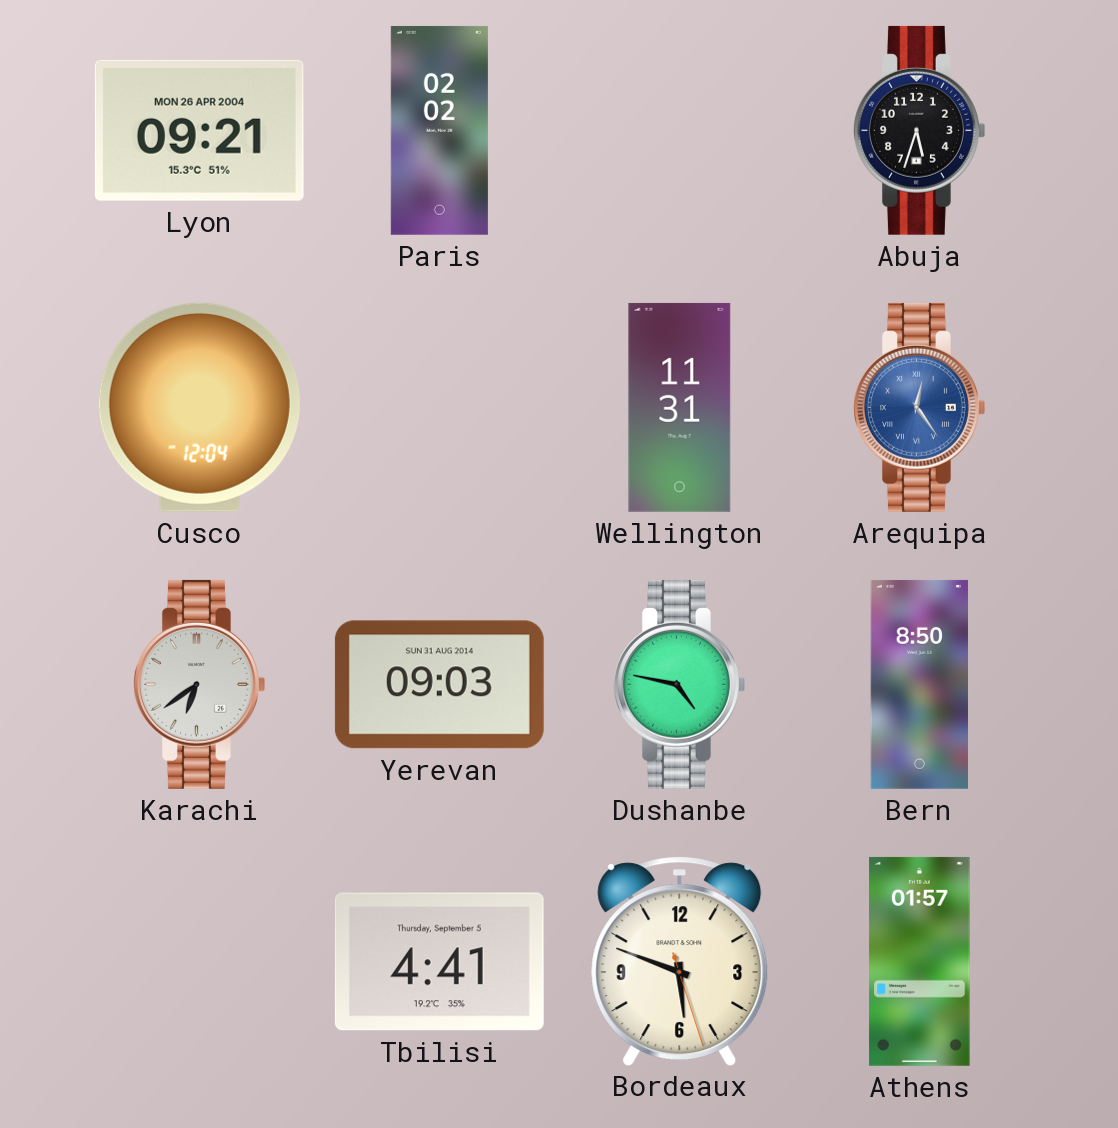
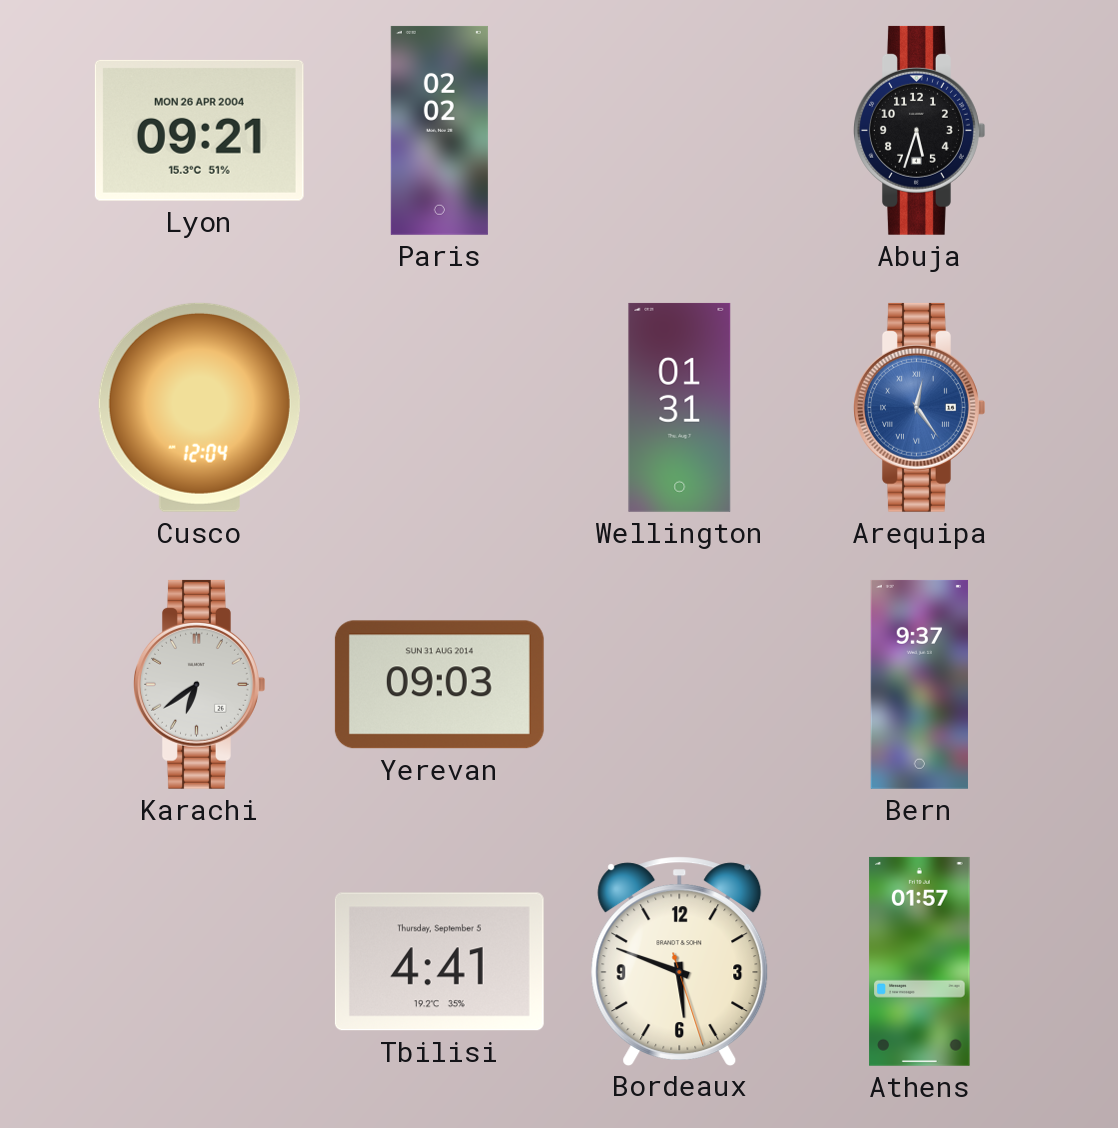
Wellington: 11:31 -> 01:31 (680, 407)
Dushanbe: 4:47 -> none (680, 684)
Bern: 8:50 -> 9:37 (919, 684)
